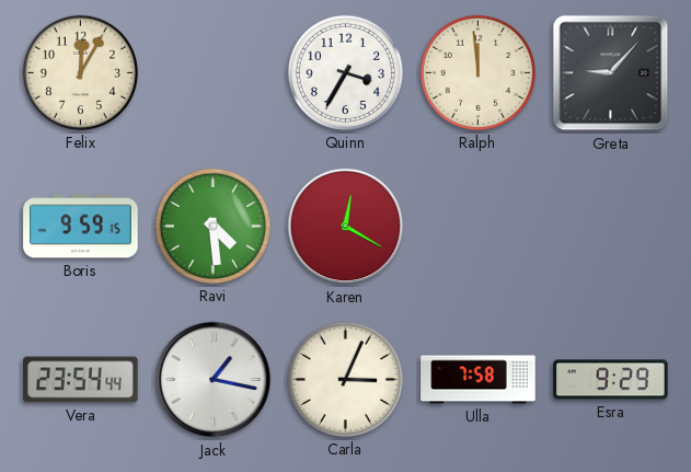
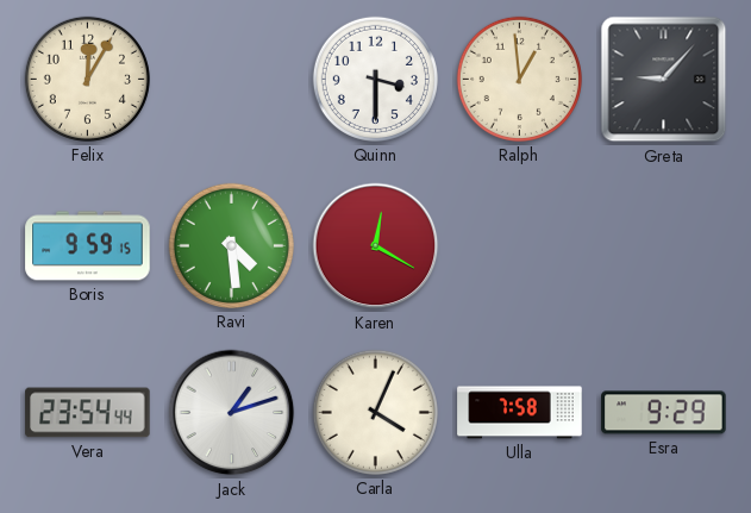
Quinn: 3:35 -> 3:30 (375, 79)
Ralph: 11:59 -> 12:59 (519, 79)
Jack: 1:17 -> 1:12 (232, 413)
Carla: 3:04 -> 4:04 (375, 412)
